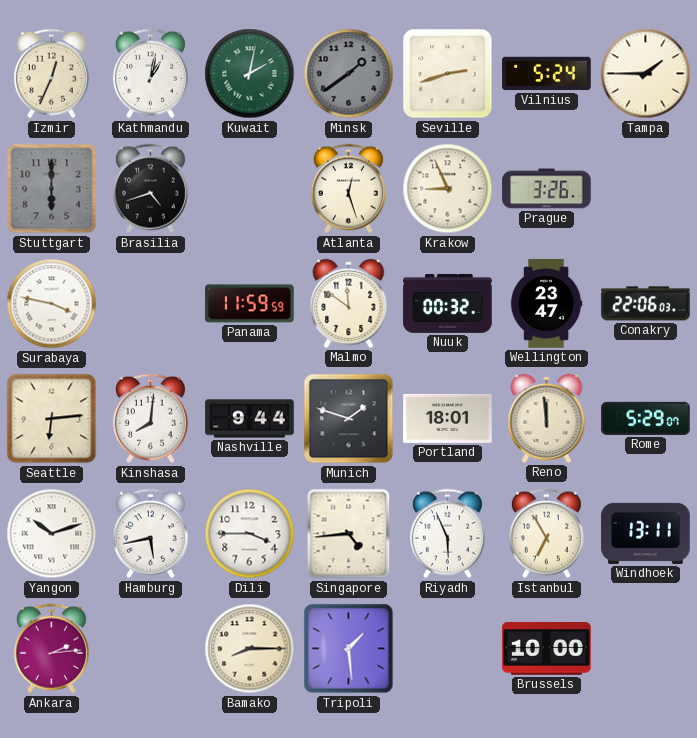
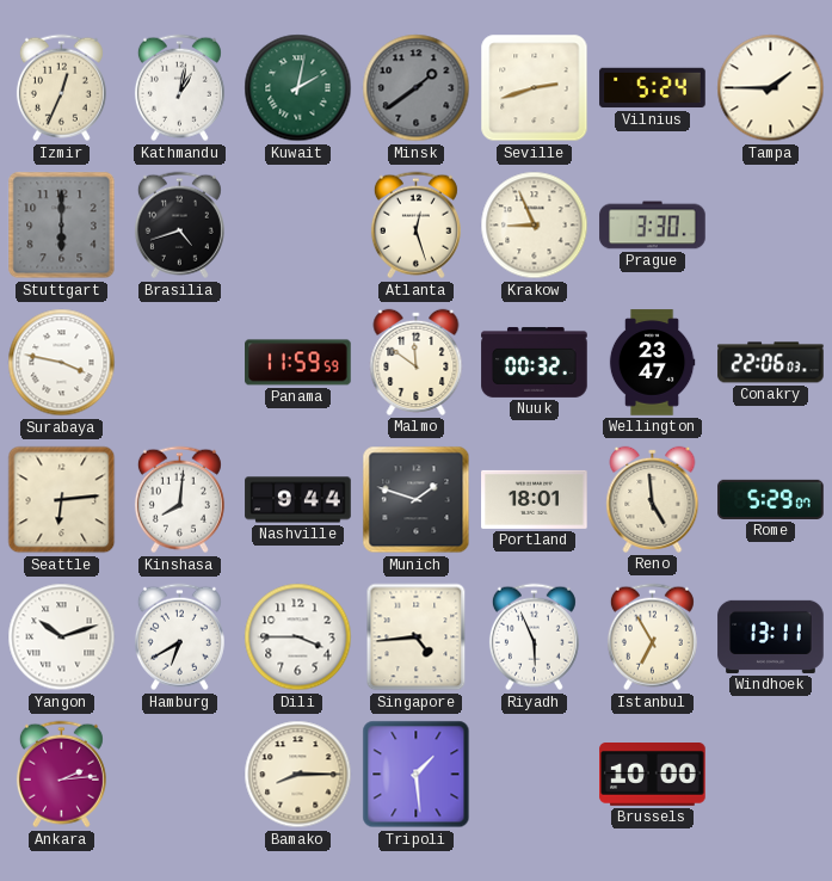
Prague: 3:26 -> 3:30 (653, 226)
Reno: 11:59 -> 4:59 (653, 499)
Hamburg: 5:43 -> 6:40 (179, 637)
